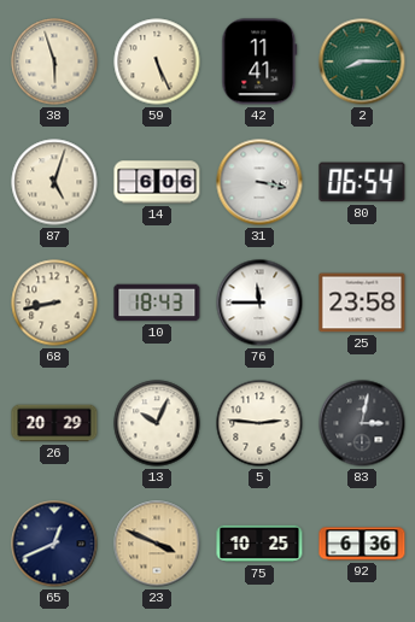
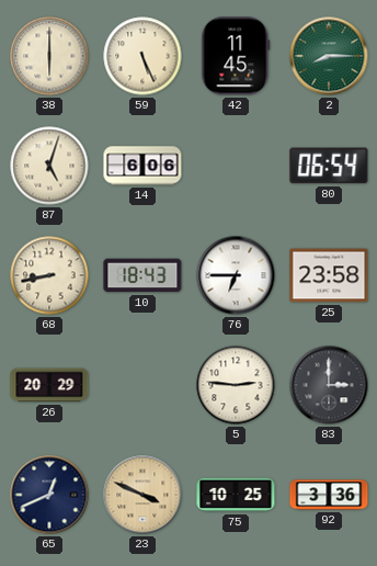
38: 5:57 -> 6:00 (49, 56)
42: 11:41 -> 11:45 (236, 56)
31: 3:17 -> none (259, 182)
76: 11:45 -> 6:45 (236, 275)
13: 10:04 -> none (157, 423)
83: 3:02 -> 3:00 (329, 385)
92: 6:36 -> 3:36 (329, 495)
